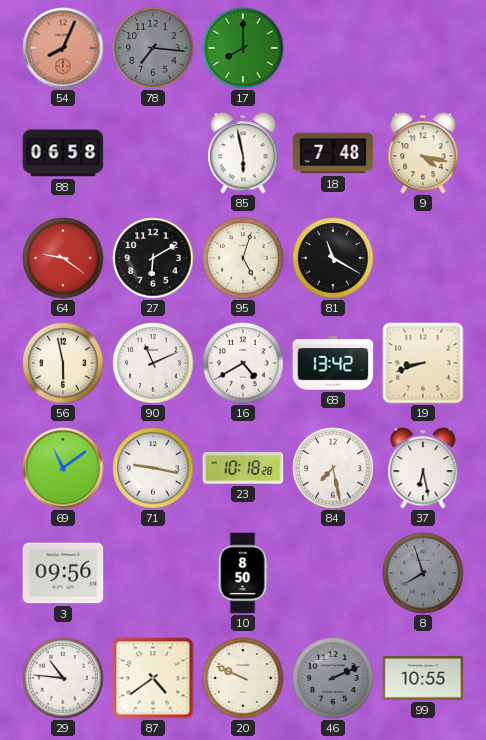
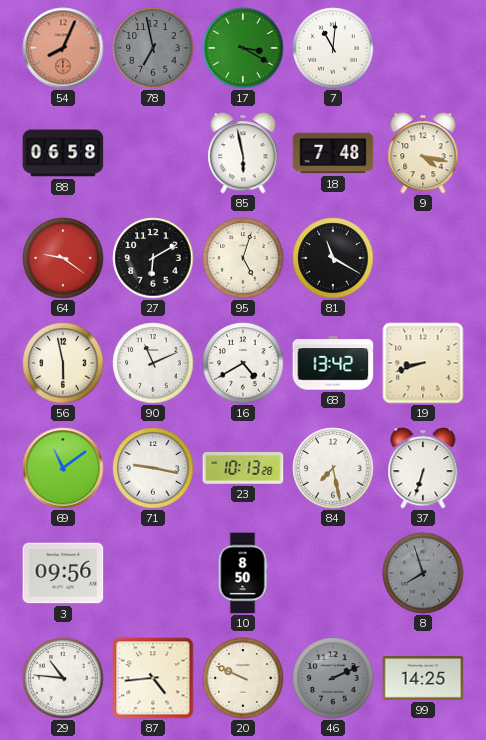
78: 7:16 -> 6:58 (153, 48)
17: 8:00 -> 3:20 (243, 48)
7: none -> 11:01 (333, 48)
23: 10:18 -> 10:13 (243, 468)
37: 6:28 -> 6:33 (423, 468)
87: 4:39 -> 4:44 (153, 678)
99: 10:55 -> 14:25 (423, 678)
